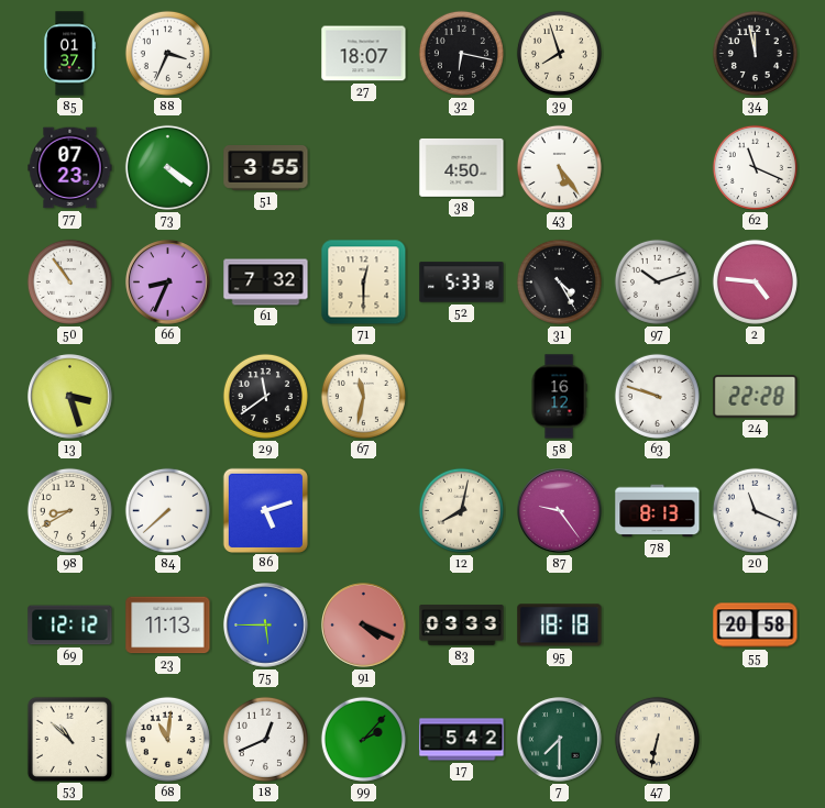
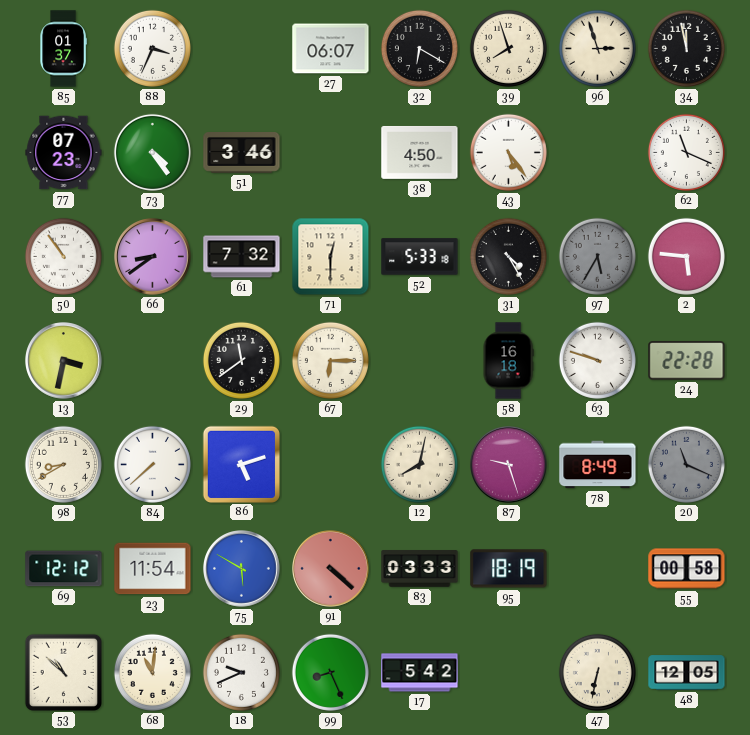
27: 18:07 -> 06:07 (331, 49)
32: 6:17 -> 6:20 (419, 48)
96: none -> 2:57 (597, 48)
73: 4:21 -> 4:24 (152, 152)
51: 3:55 -> 3:46 (242, 153)
66: 8:34 -> 8:39 (153, 257)
97: 10:12 -> 5:35 (597, 256)
97 dial: white -> grey (597, 256)
2: 4:46 -> 5:46 (686, 256)
13: 3:27 -> 3:32 (64, 361)
67: 11:32 -> 6:15 (330, 360)
58: 16:12 -> 16:18 (508, 361)
87: 9:24 -> 9:27 (509, 465)
78: 8:13 -> 8:49 (598, 465)
20 dial: white -> grey (686, 464)
23: 11:13 -> 11:54 (153, 569)
75: 5:45 -> 5:50 (242, 569)
91: 4:19 -> 4:22 (331, 569)
95: 18:18 -> 18:19 (509, 569)
55: 20:58 -> 00:58 (687, 569)
18: 12:41 -> 9:41 (241, 672)
99: 2:07 -> 8:26 (330, 672)
7: 7:30 -> none (560, 740)
48: none -> 12:05 (687, 673)
